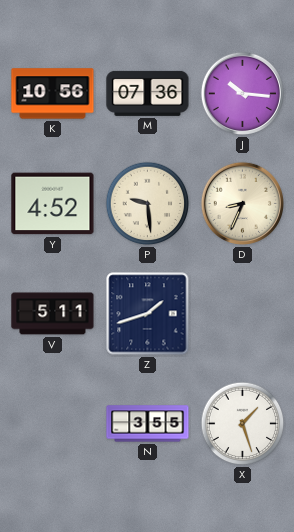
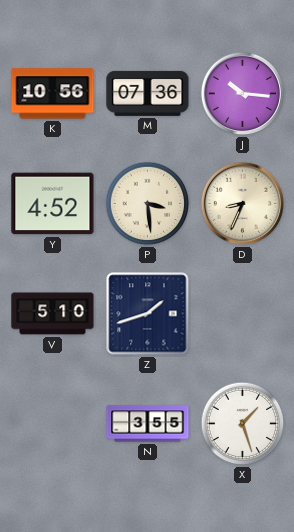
P: 9:29 -> 3:29 (148, 204)
V: 5:11 -> 5:10 (53, 314)
